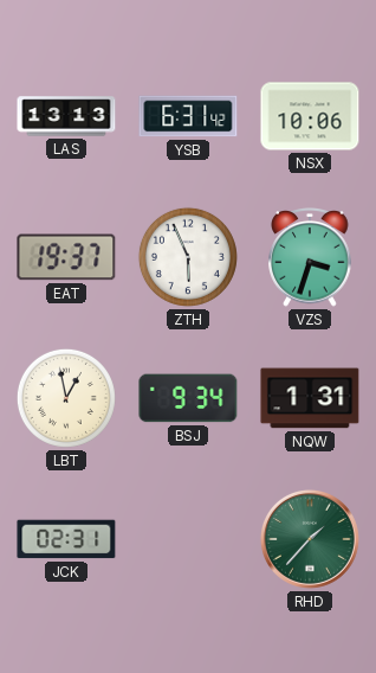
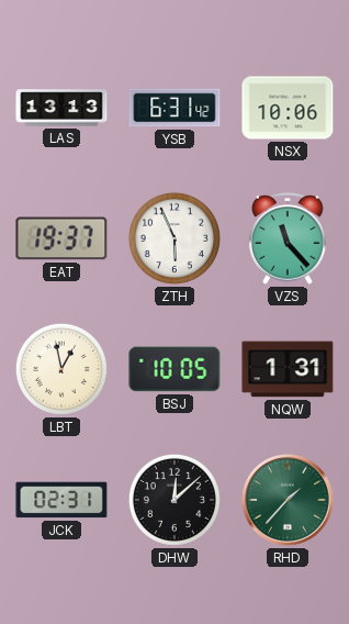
VZS: 3:33 -> 11:23 (288, 239)
BSJ: 9:34 -> 10:05 (174, 369)
DHW: none -> 12:08 (174, 500)
